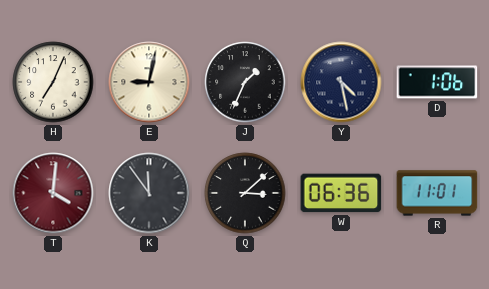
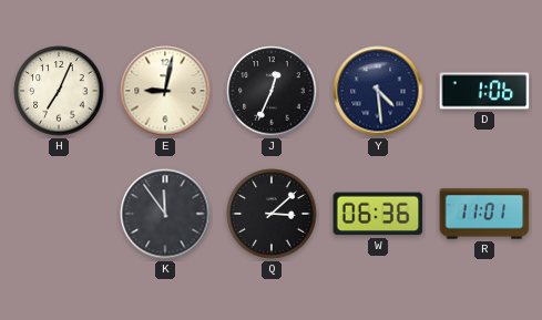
J: 1:34 -> 12:34 (272, 91)
Y: 4:28 -> 4:29 (378, 91)
T: 4:01 -> none (53, 193)
